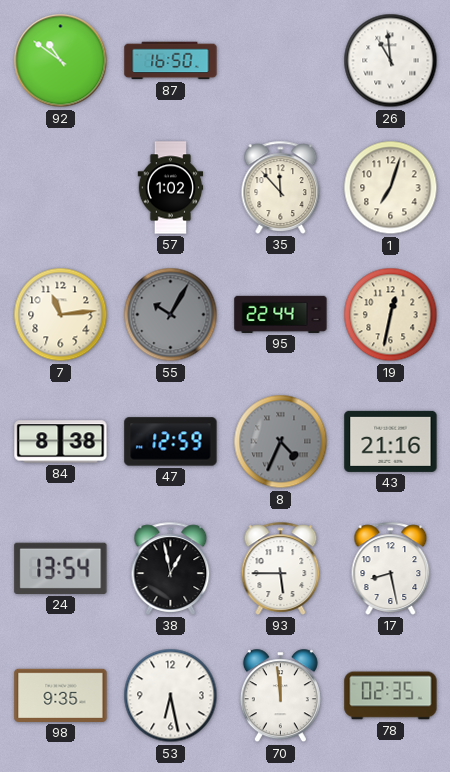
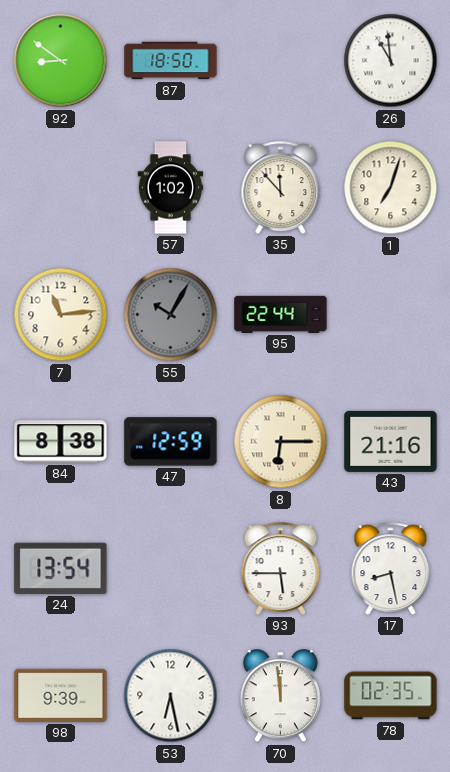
92: 10:51 -> 8:51 (61, 61)
87: 16:50 -> 18:50 (171, 61)
19: 12:32 -> none (391, 315)
8: 4:34 -> 6:15 (281, 442)
8 dial: grey -> cream (281, 442)
38: 12:58 -> none (171, 568)
98: 9:35 -> 9:39 (61, 695)
